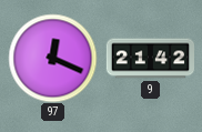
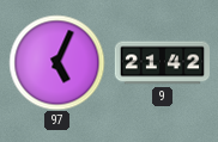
97: 12:19 -> 5:04 (56, 62)
